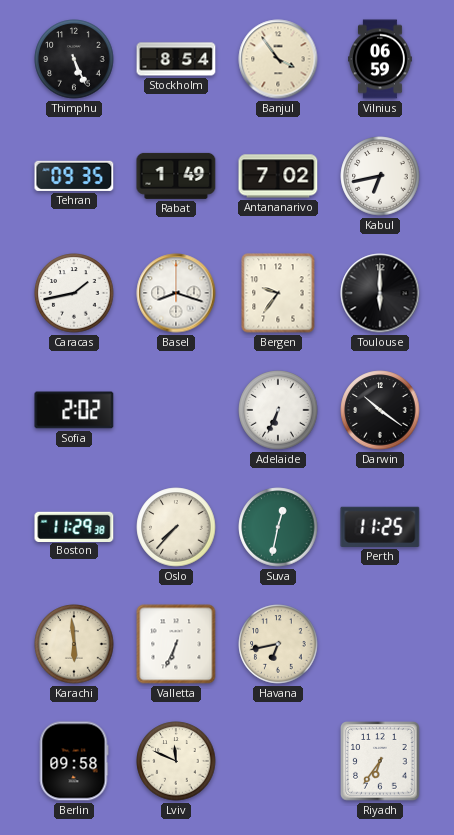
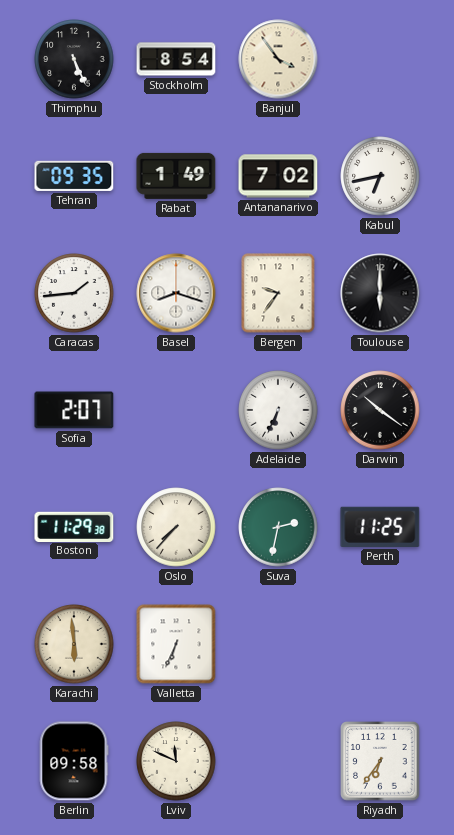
Vilnius: 06:59 -> none (380, 59)
Caracas: 1:43 -> 1:44 (74, 293)
Sofia: 2:02 -> 2:07 (74, 410)
Suva: 12:32 -> 2:32 (278, 527)
Havana: 6:43 -> none (278, 644)
